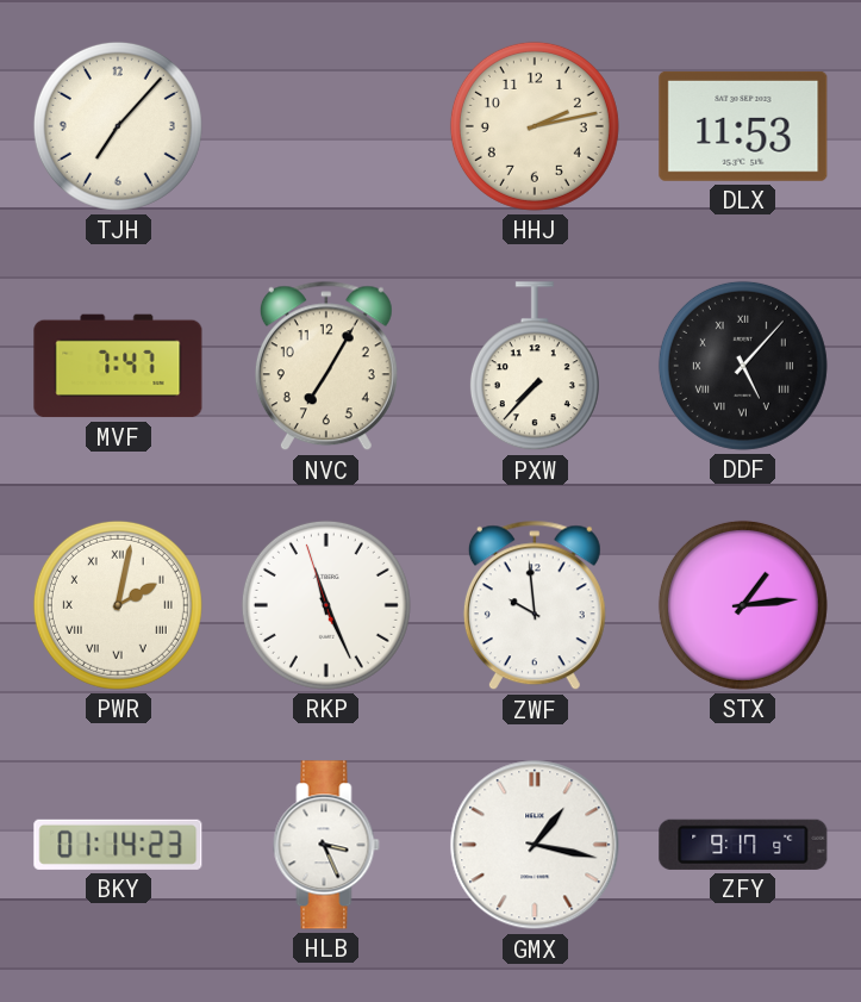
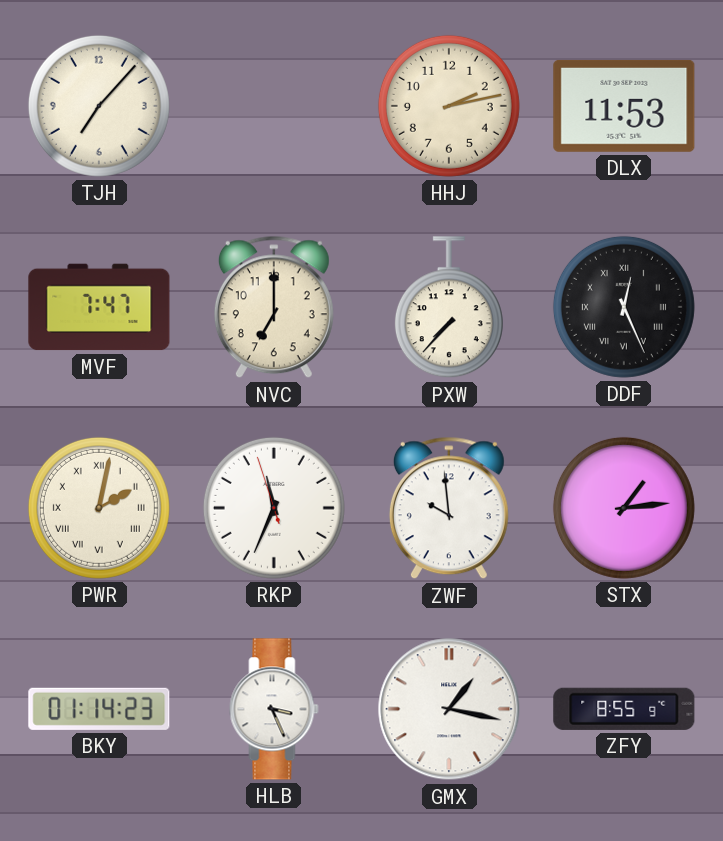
NVC: 7:05 -> 7:00 (274, 307)
DDF: 5:07 -> 12:26 (624, 307)
RKP: 11:25 -> 11:33 (274, 508)
ZFY: 9:17 -> 8:55 (624, 709)
